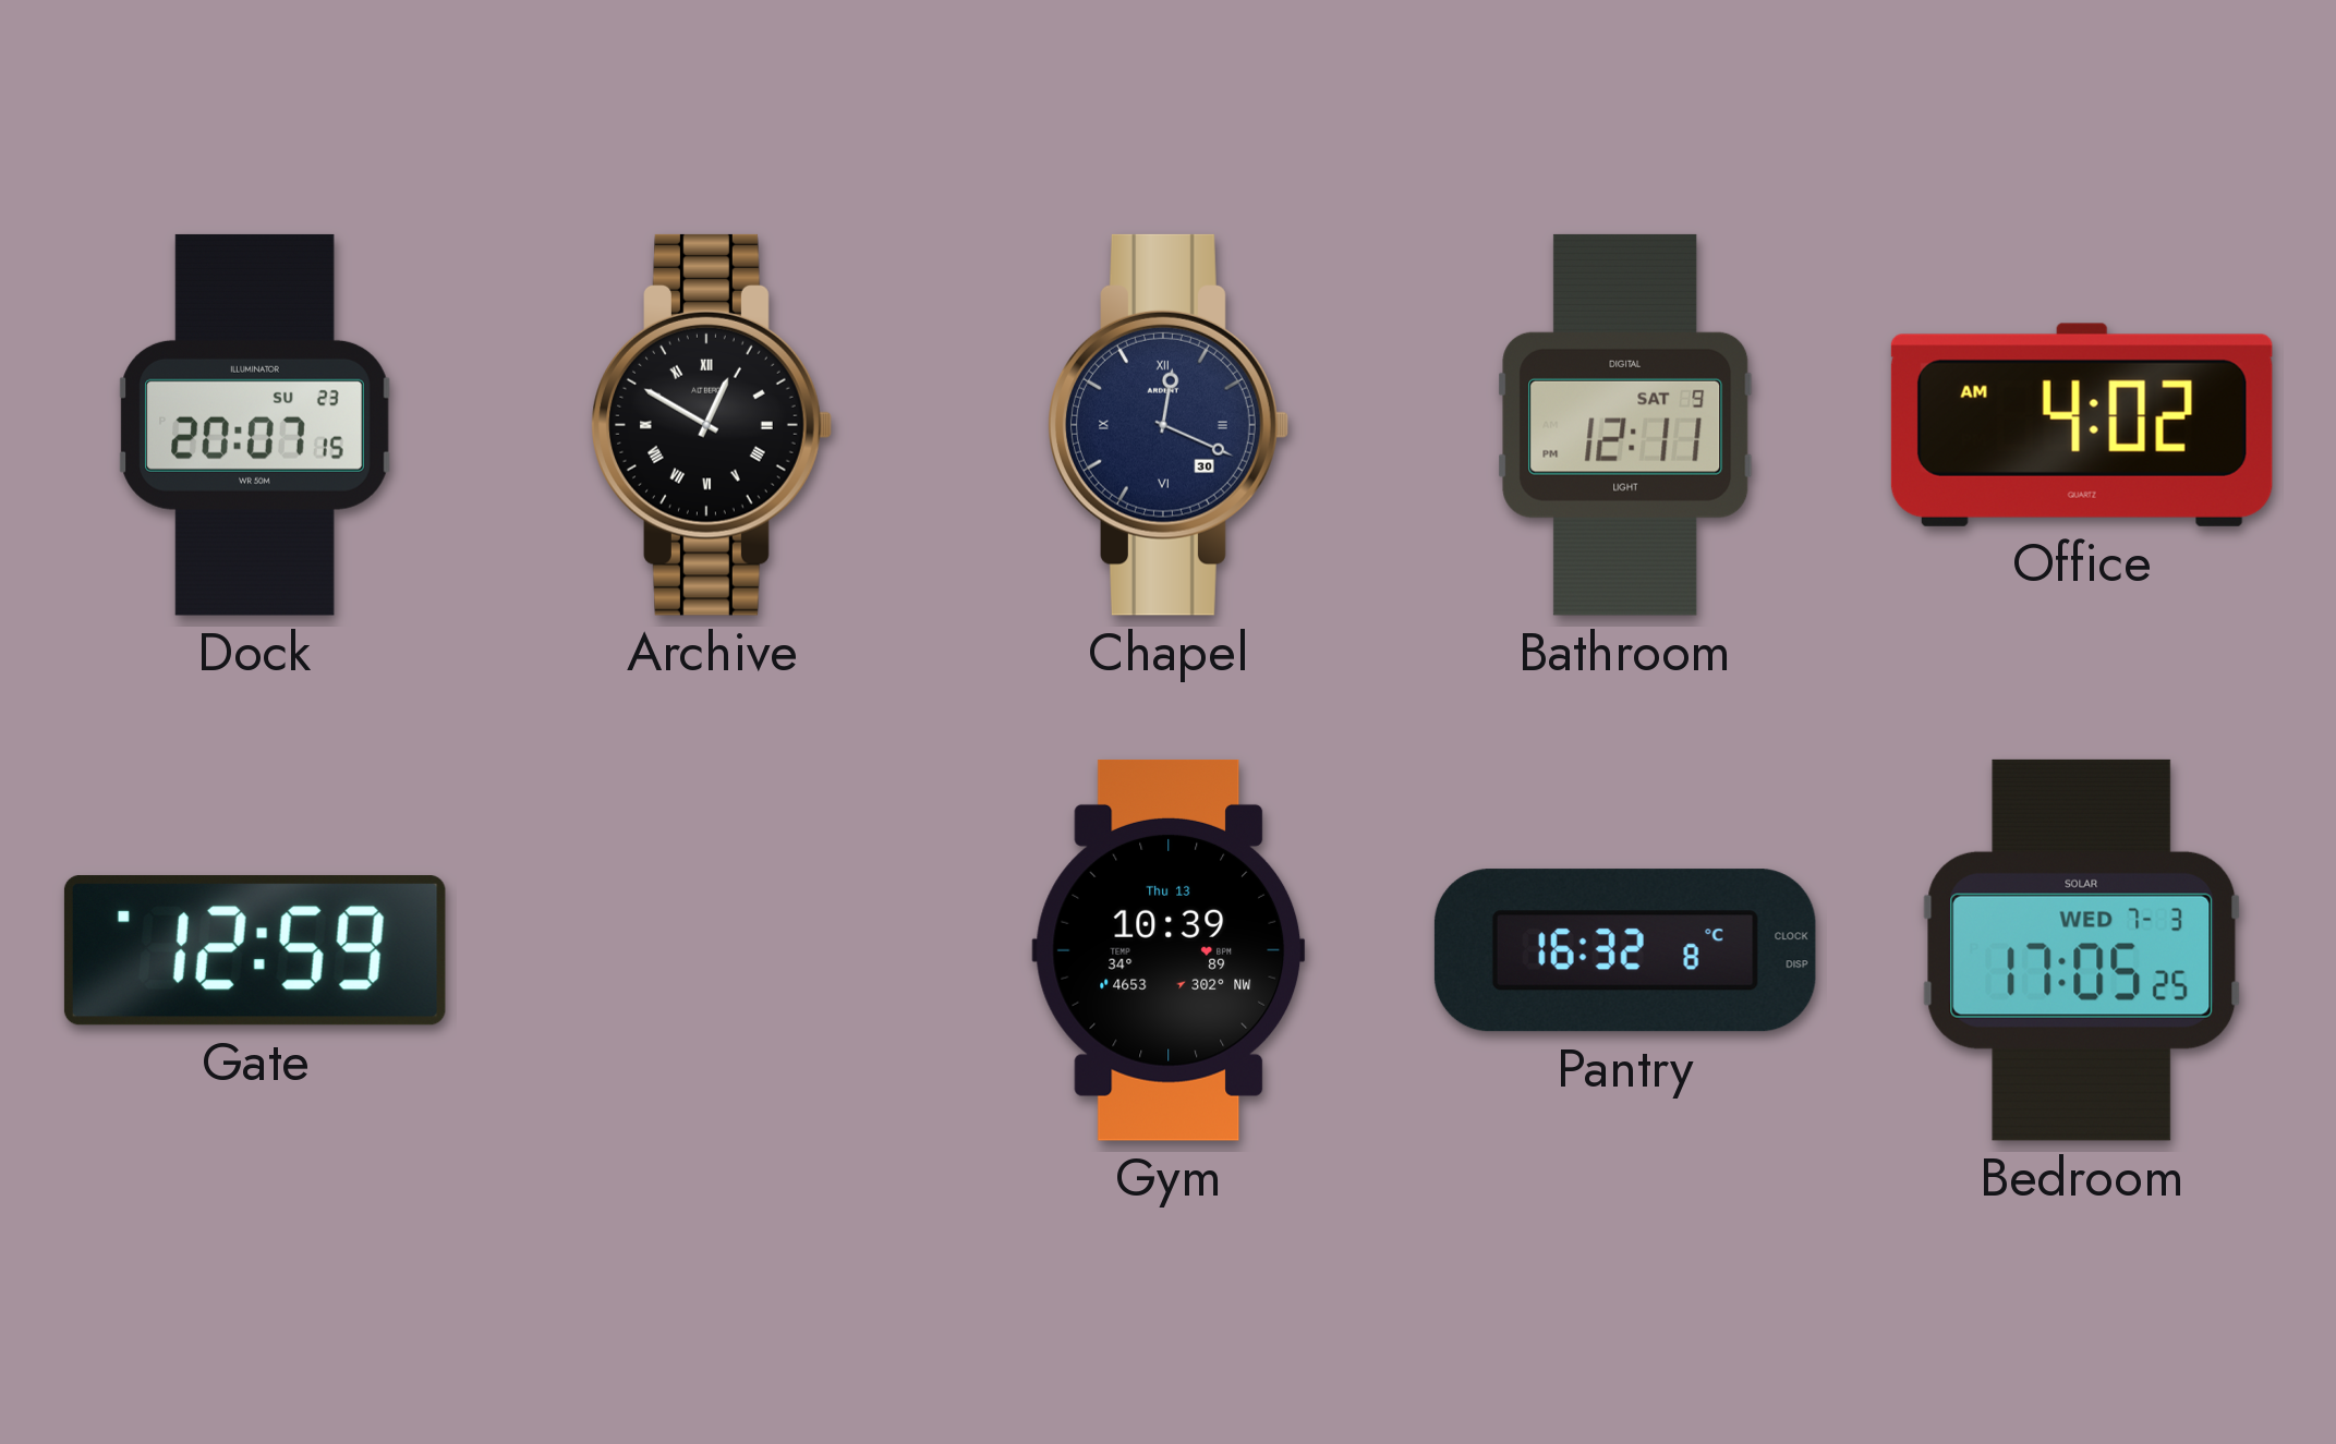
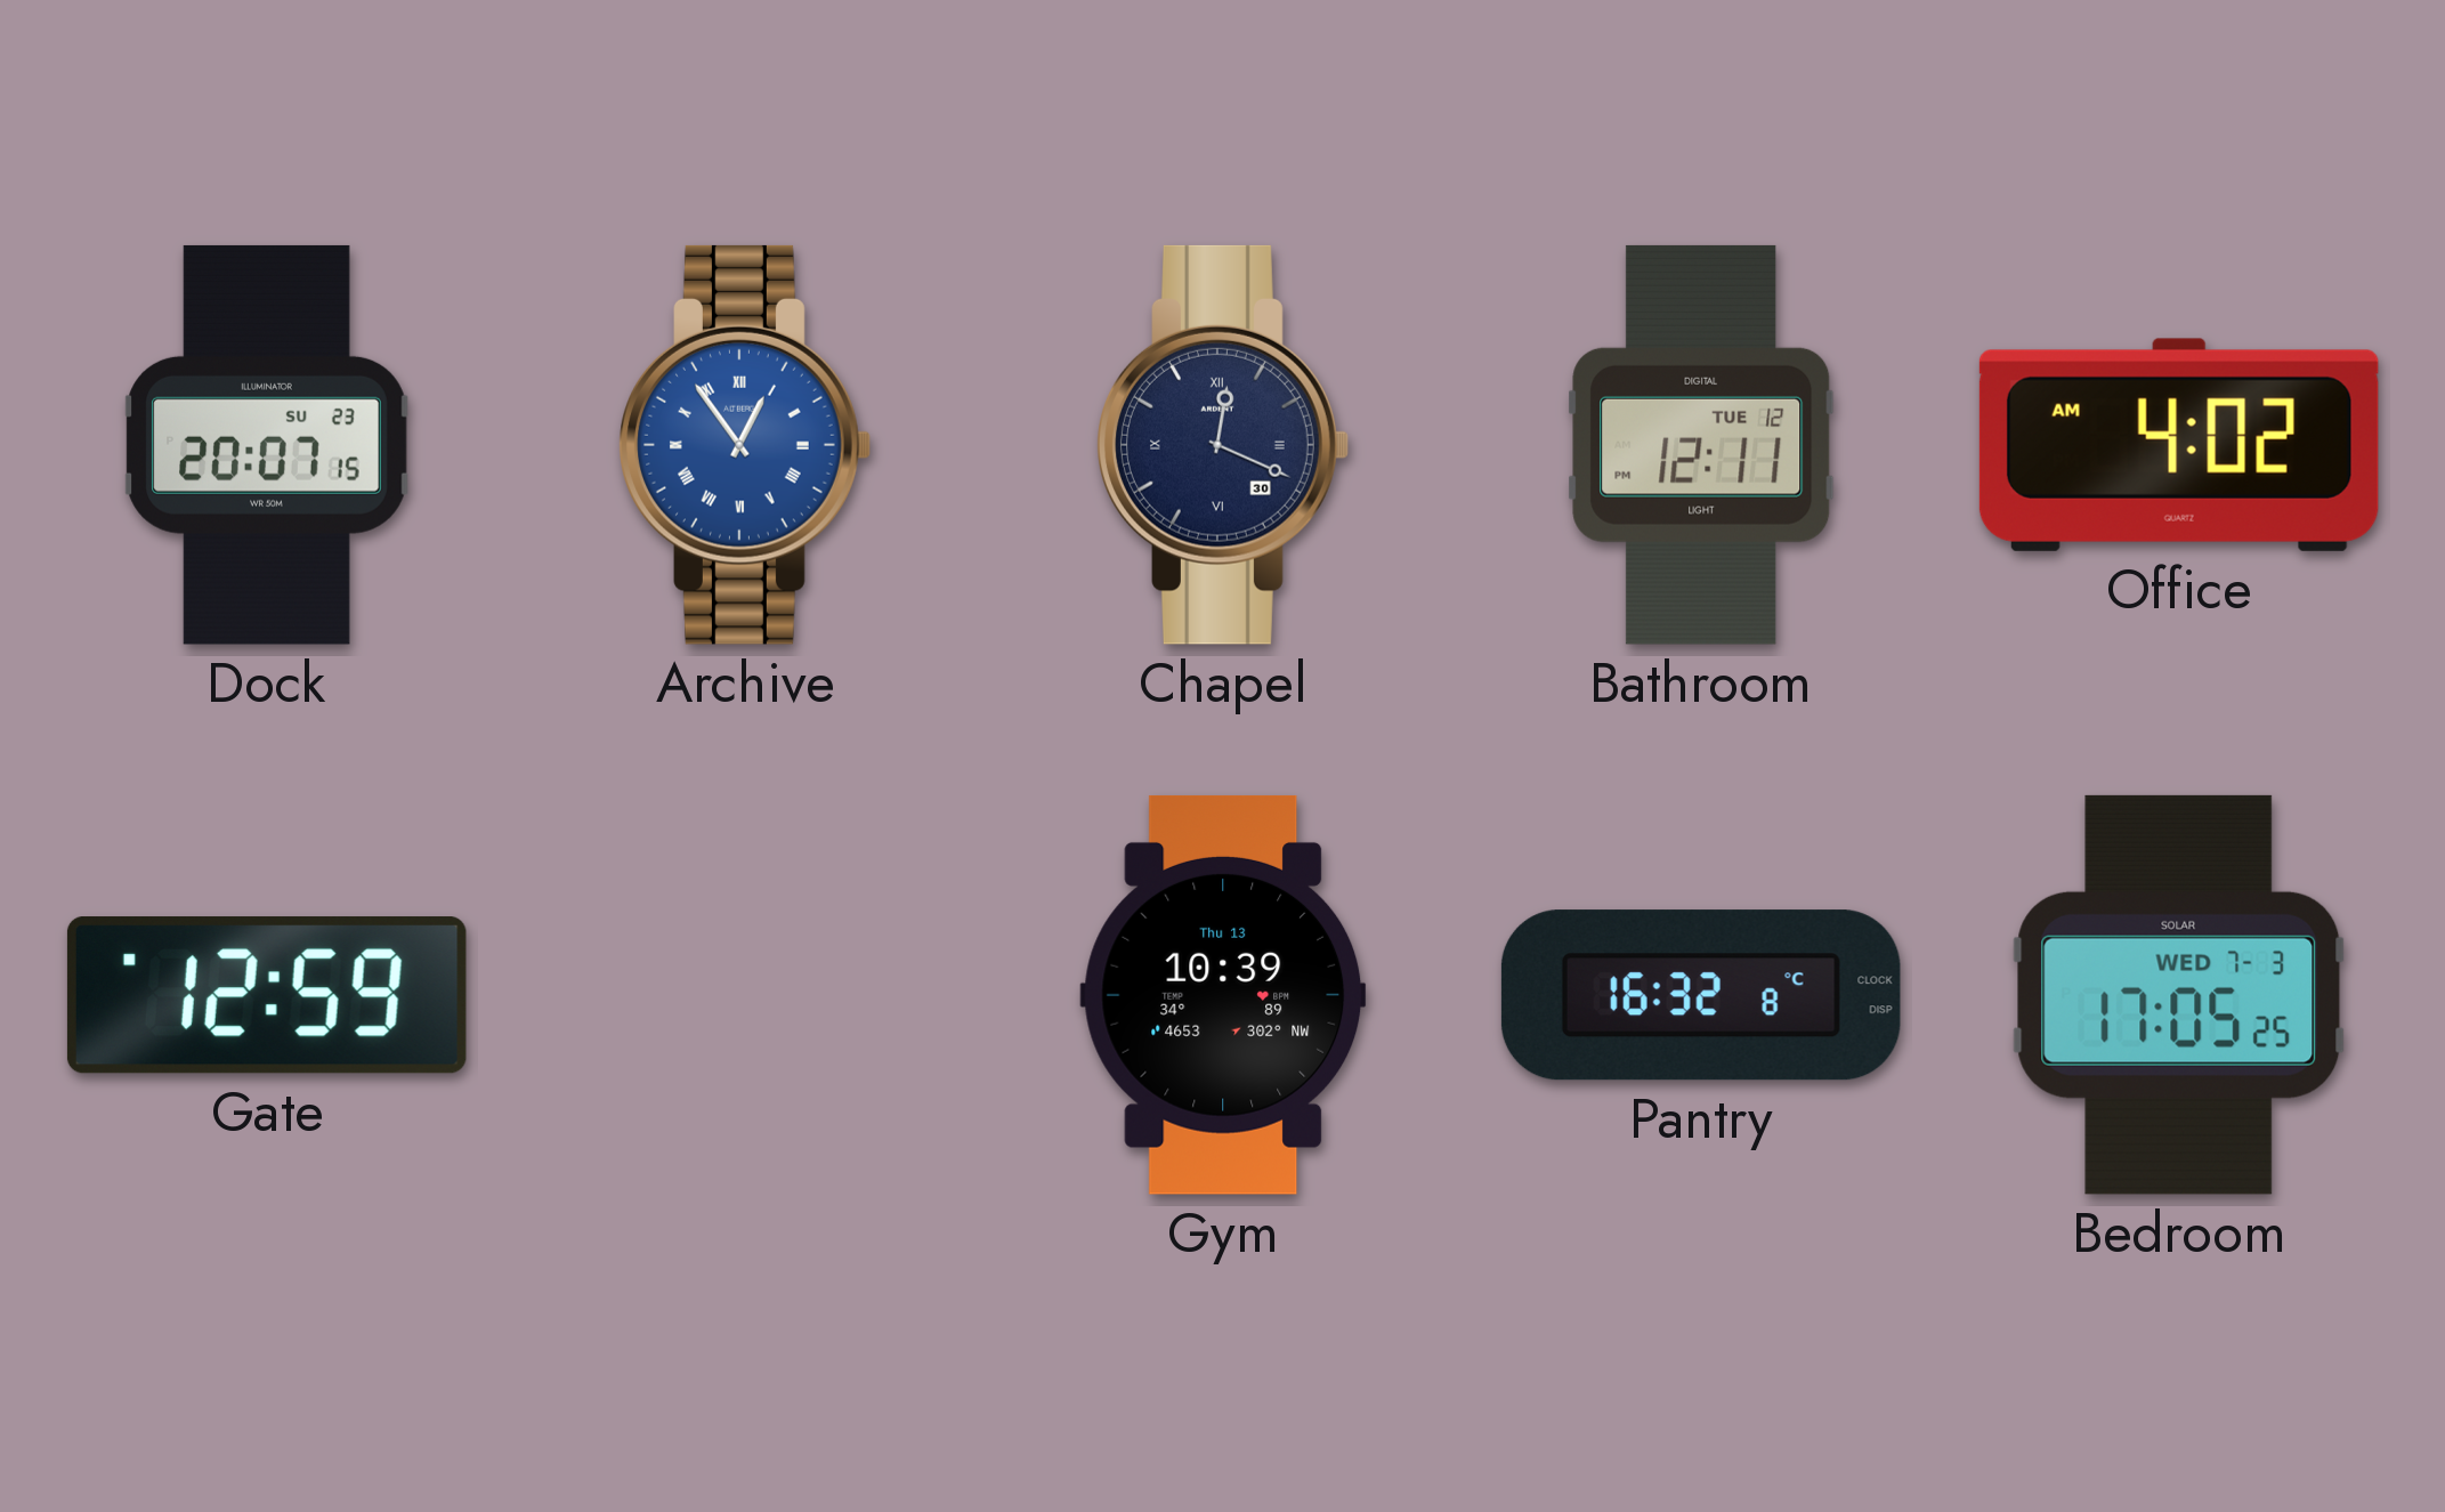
Archive: 12:50 -> 12:54 (745, 445)
Archive dial: black -> blue (745, 445)
Bathroom date: SAT 9 -> TUE 12 (1701, 445)
